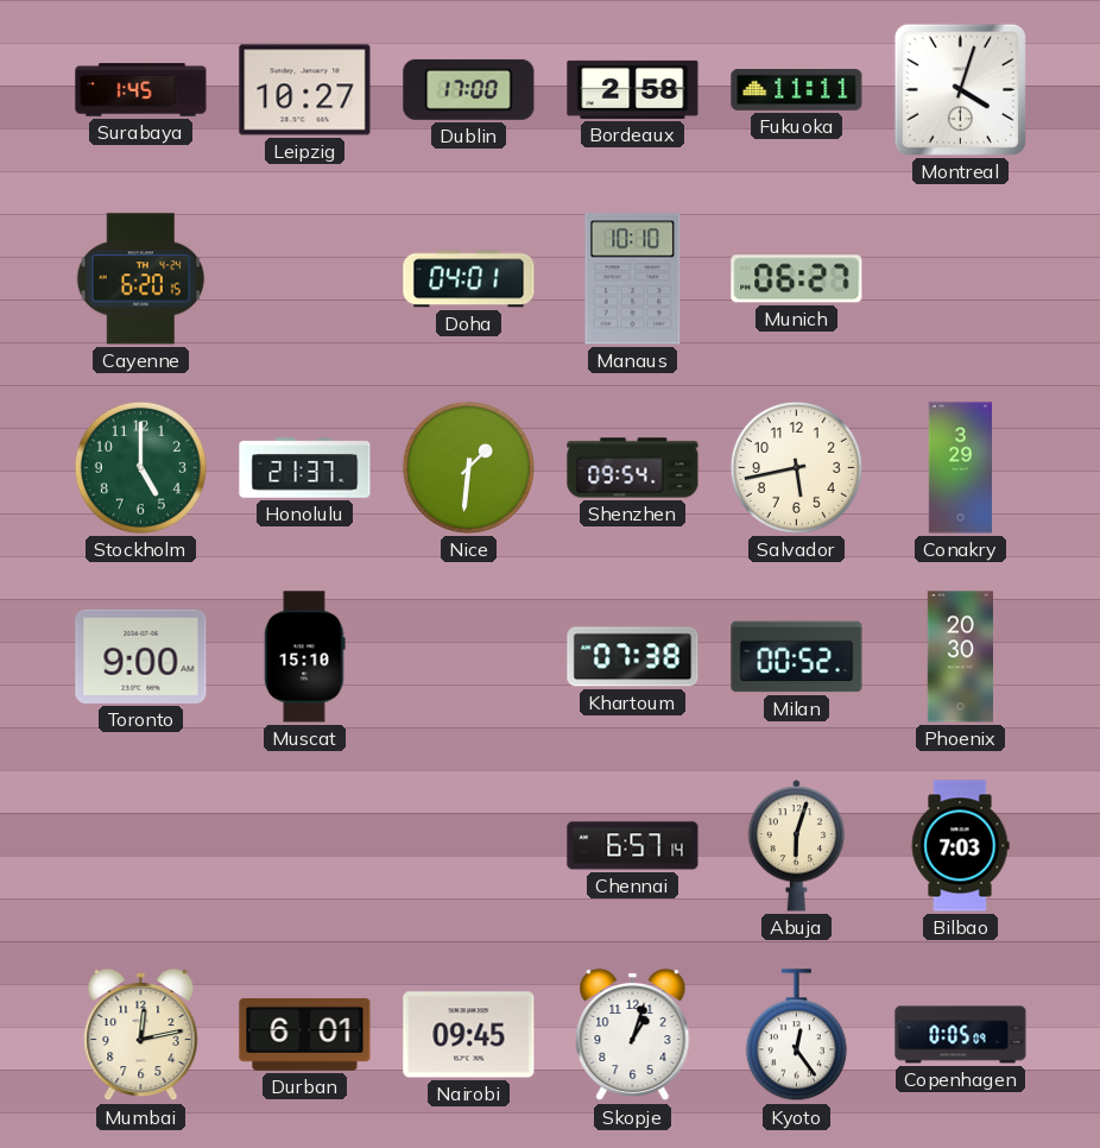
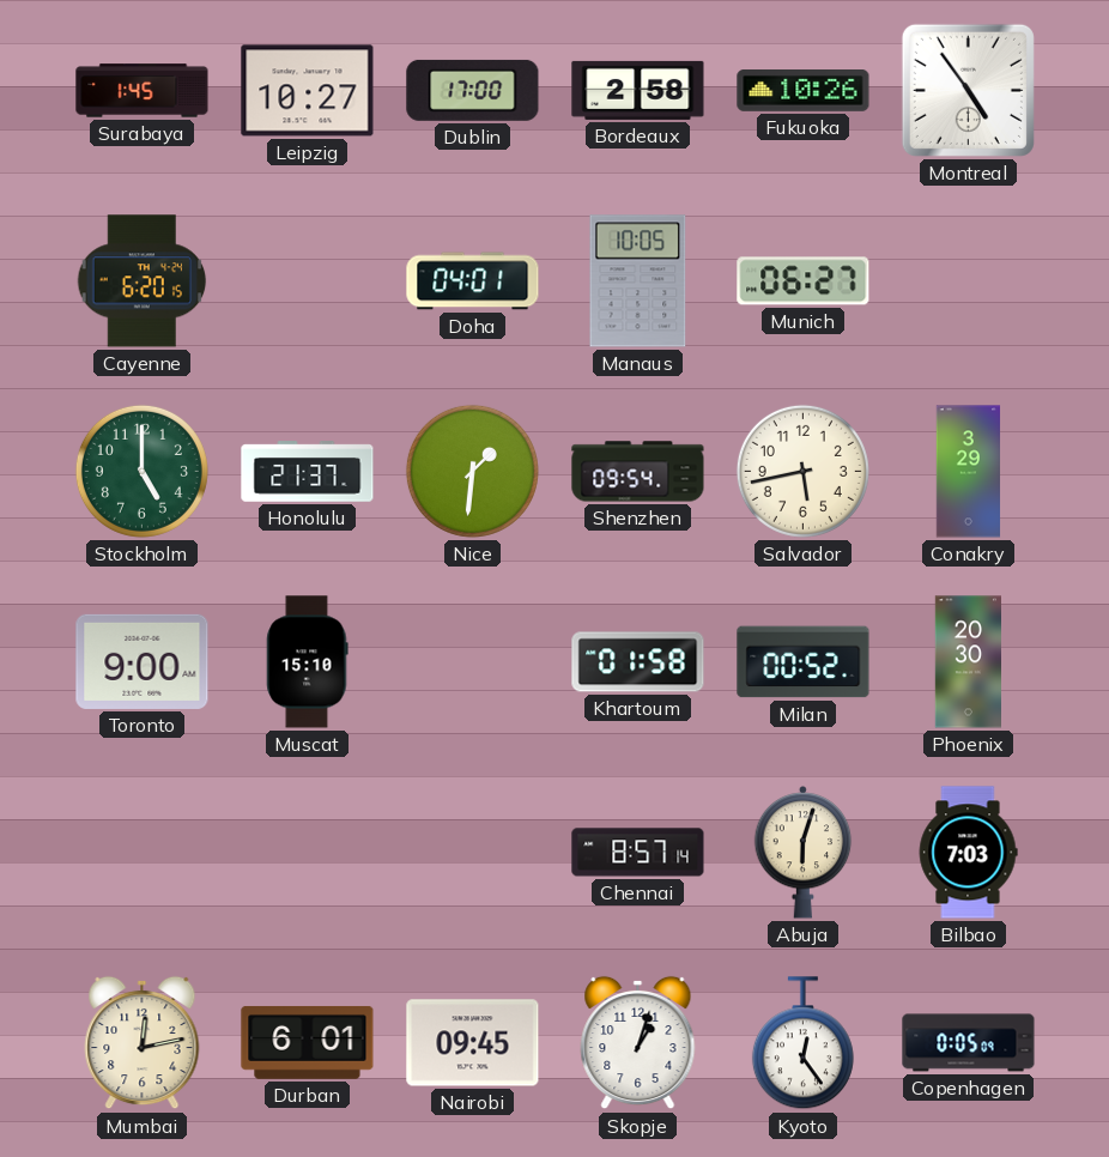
Fukuoka: 11:11 -> 10:26 (804, 91)
Montreal: 4:03 -> 4:54 (968, 90)
Manaus: 10:10 -> 10:05 (638, 281)
Khartoum: 07:38 -> 01:58 (638, 662)
Chennai: 6:57 -> 8:57 (638, 853)
